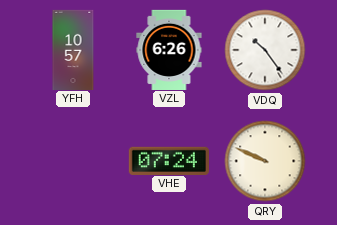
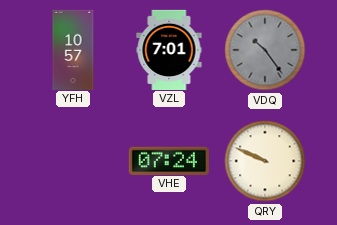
VZL: 6:26 -> 7:01 (169, 49)
VDQ dial: white -> grey (265, 50)
